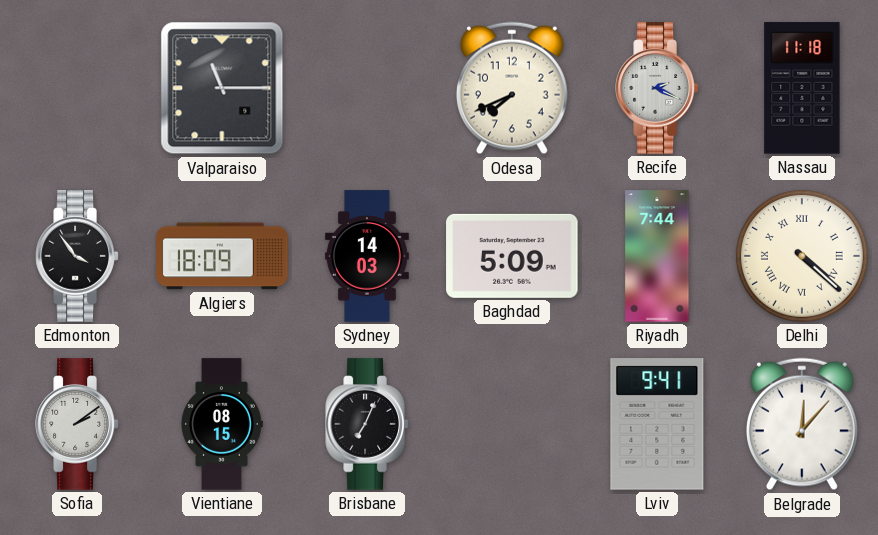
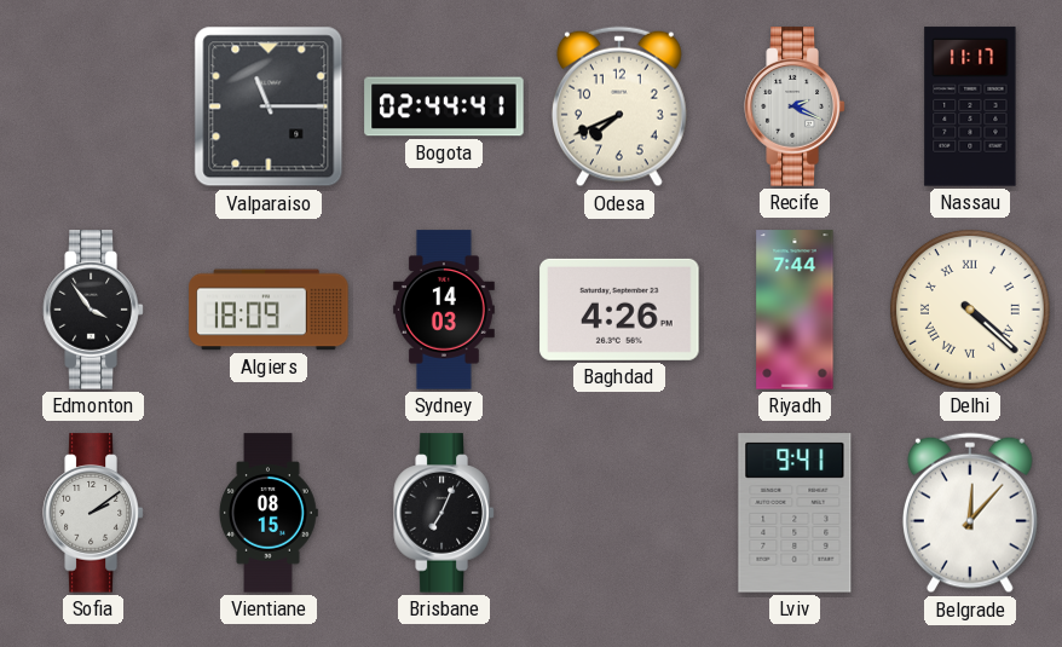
Bogota: none -> 02:44 (444, 106)
Nassau: 11:18 -> 11:17 (970, 106)
Baghdad: 5:09 -> 4:26 (619, 310)
